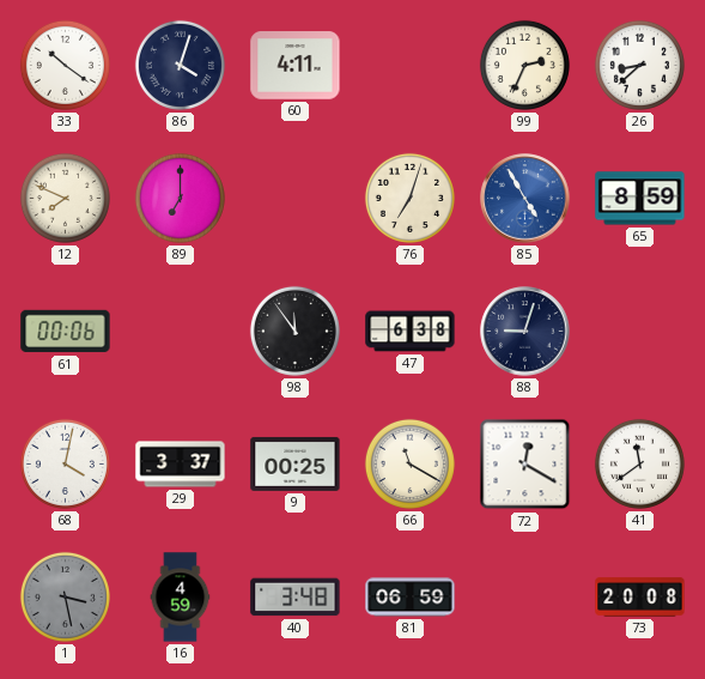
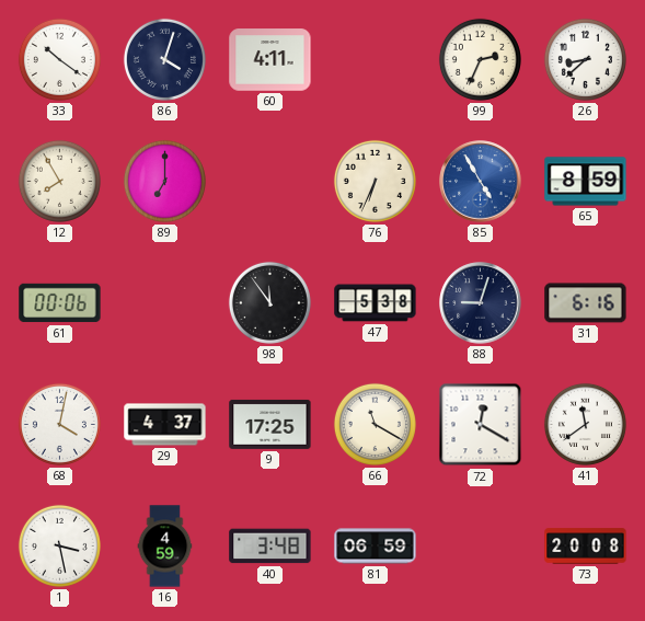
12: 7:49 -> 7:55 (59, 181)
76: 7:03 -> 6:34 (375, 181)
47: 6:38 -> 5:38 (376, 303)
31: none -> 6:16 (586, 303)
29: 3:37 -> 4:37 (165, 425)
9: 00:25 -> 17:25 (270, 424)
1 dial: grey -> white (59, 545)
